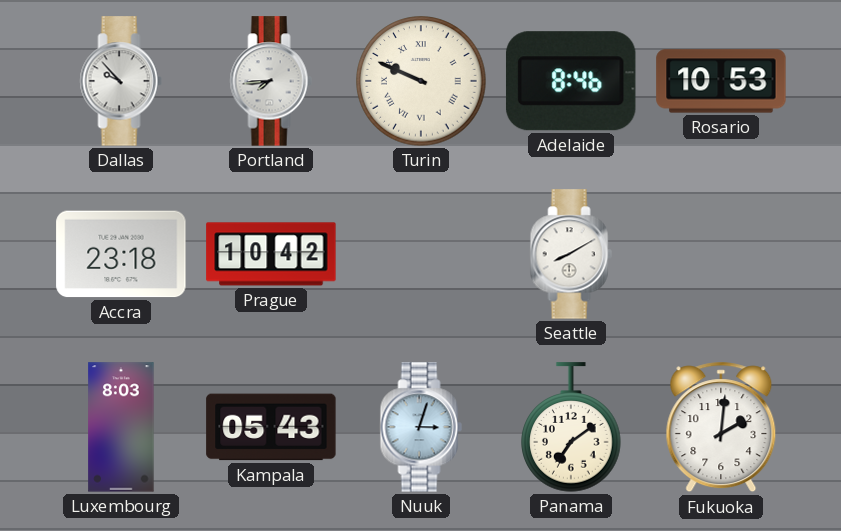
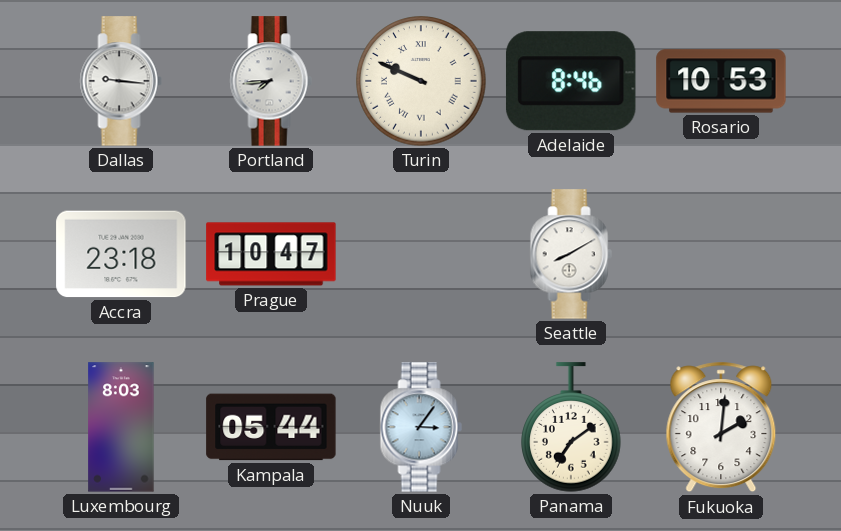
Dallas: 9:53 -> 9:16 (121, 81)
Prague: 10:42 -> 10:47 (271, 254)
Kampala: 05:43 -> 05:44 (271, 427)
Nuuk: 3:03 -> 3:06 (421, 427)
